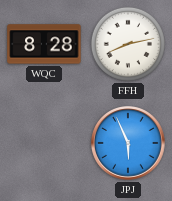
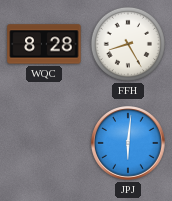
FFH: 8:13 -> 8:25 (128, 44)
JPJ: 5:56 -> 6:01 (128, 143)
